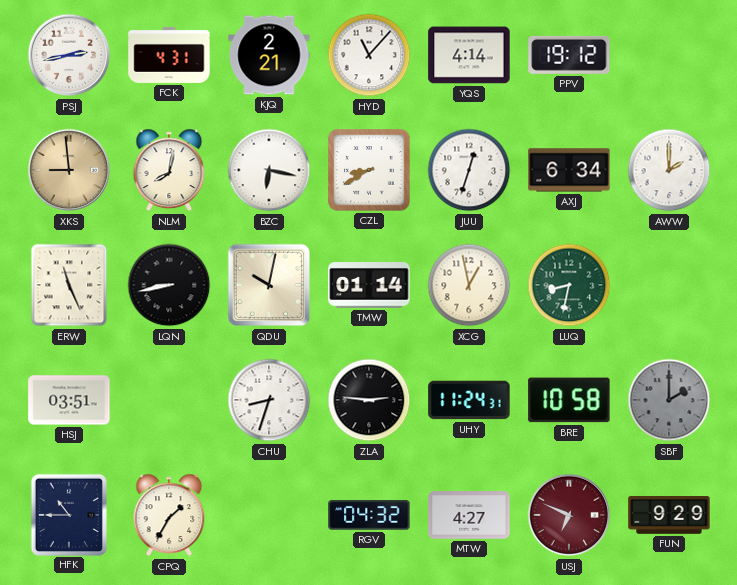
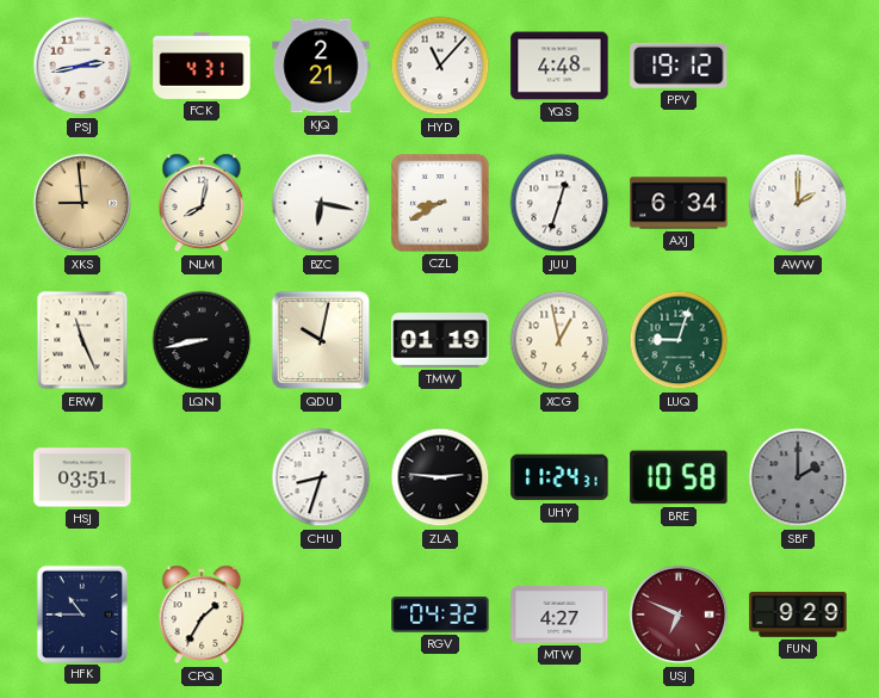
YQS: 4:14 -> 4:48 (559, 66)
TMW: 01:14 -> 01:19 (440, 340)
LUQ: 8:32 -> 9:03 (679, 340)
